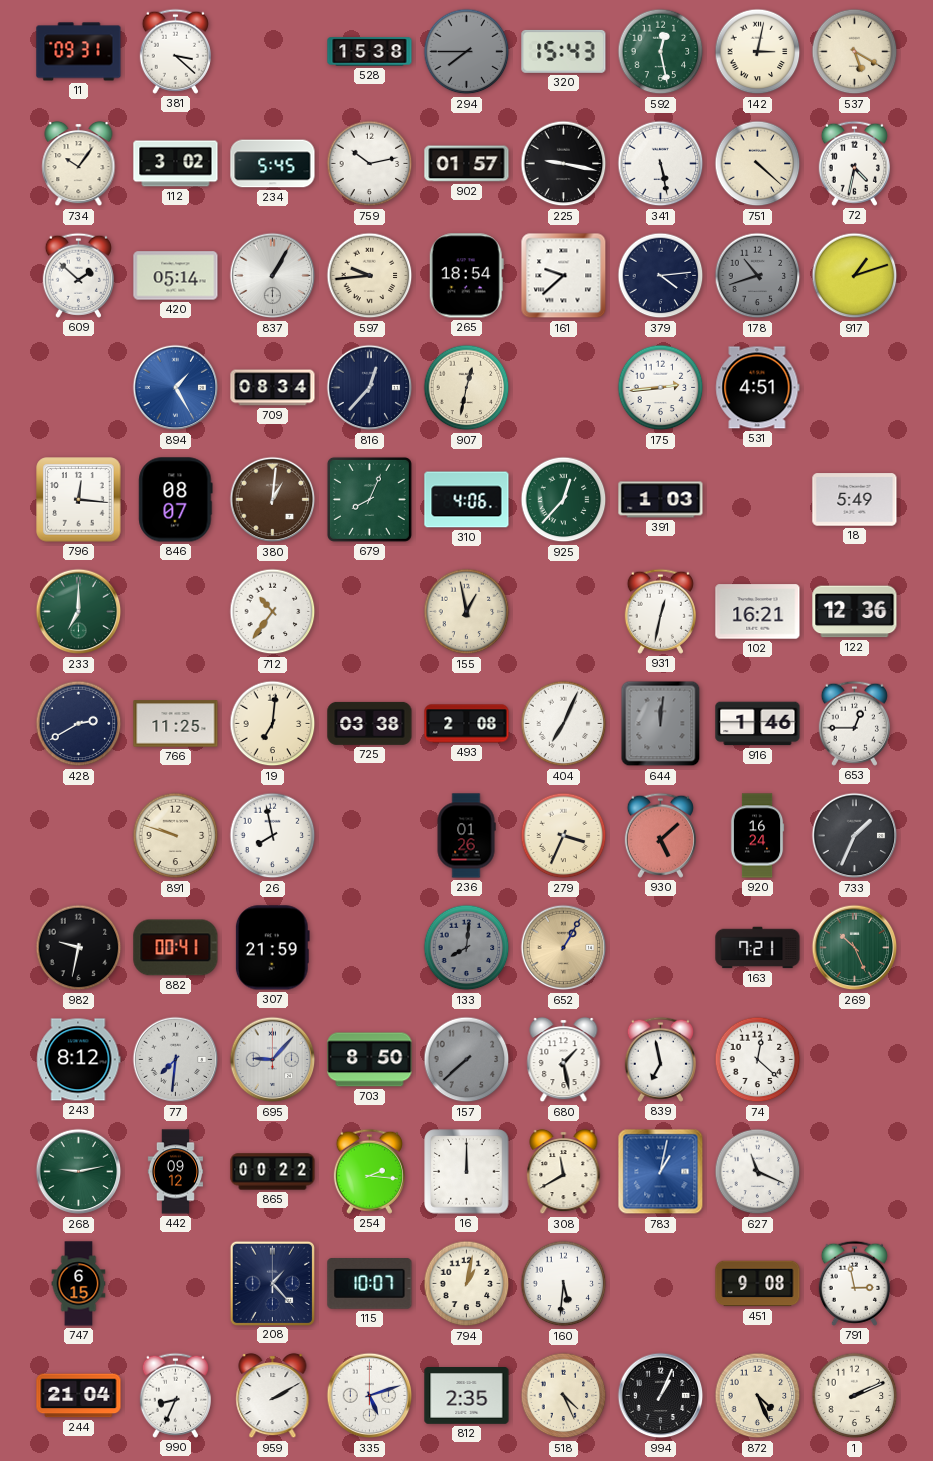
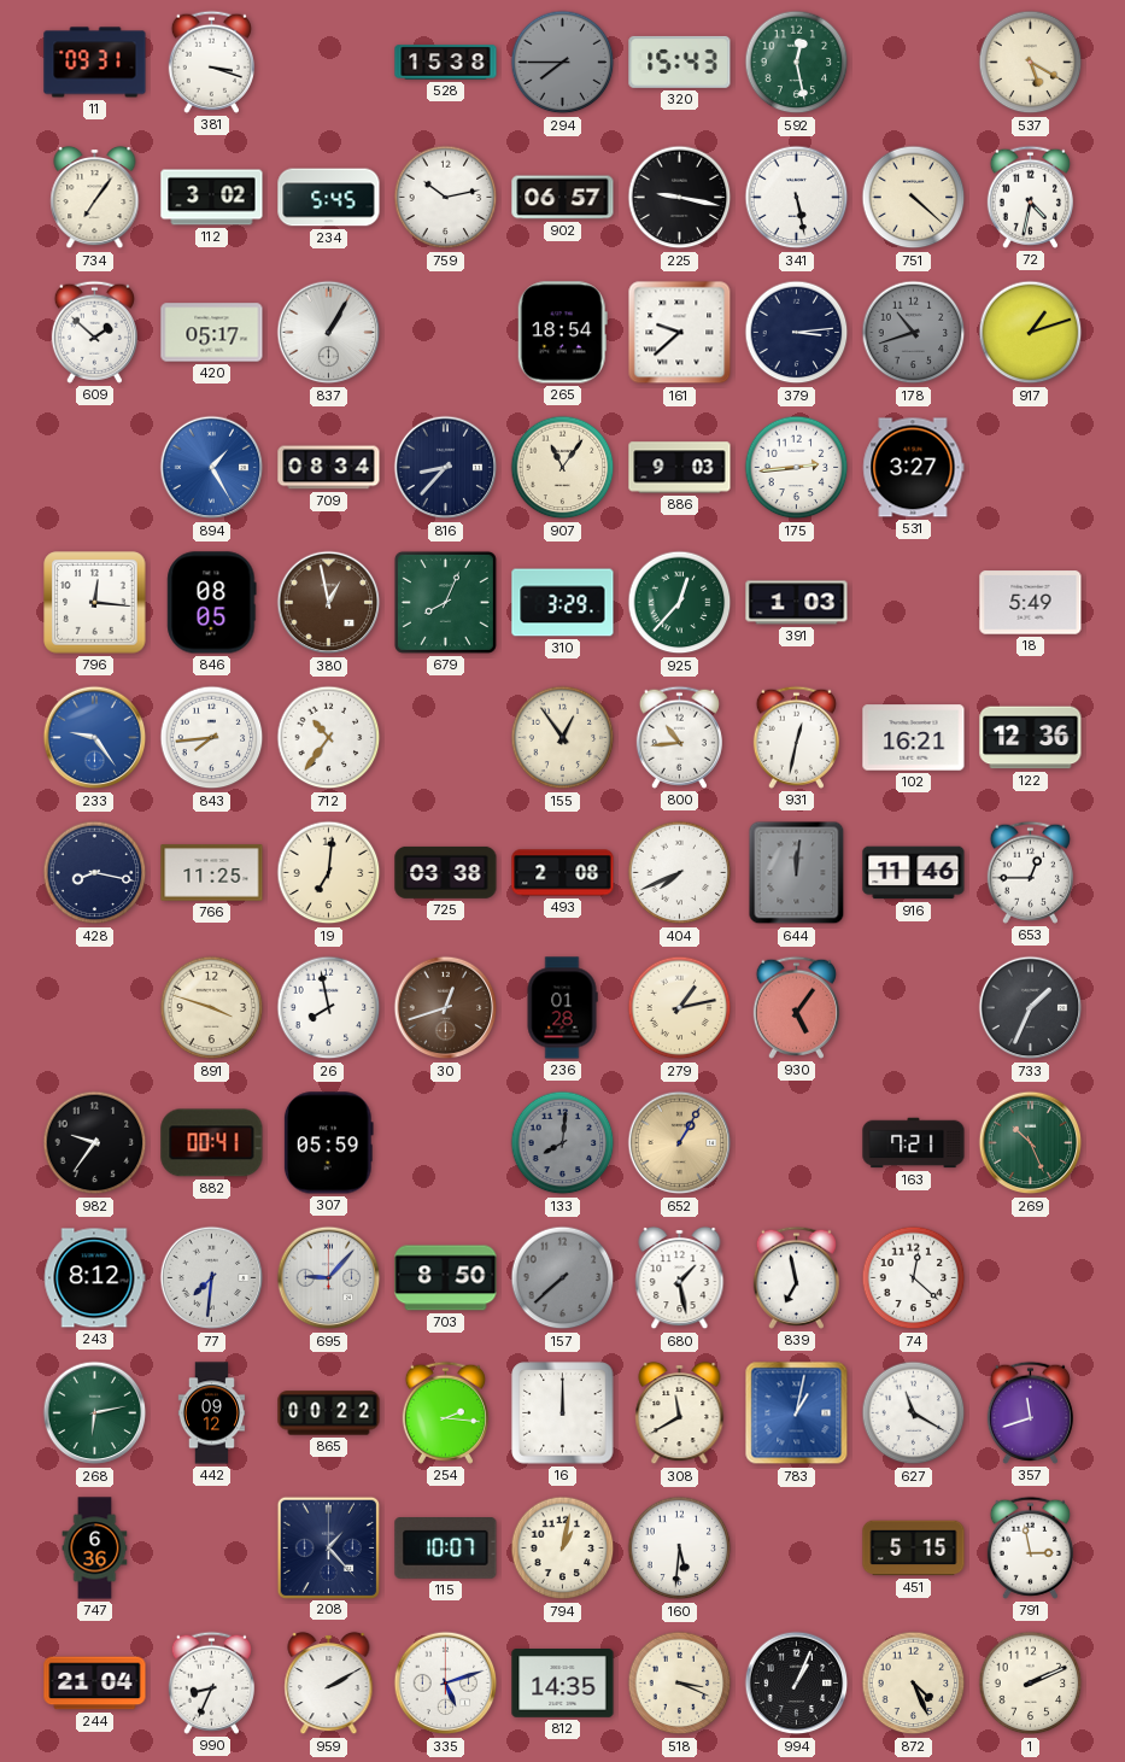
381: 3:22 -> 3:18 (211, 62)
142: 3:02 -> none (758, 52)
734: 10:06 -> 7:06 (95, 198)
902: 01:57 -> 06:57 (563, 198)
420: 05:14 -> 05:17 (212, 333)
597: 9:44 -> none (370, 276)
379: 4:14 -> 3:14 (797, 333)
816: 12:37 -> 8:37 (446, 468)
907: 12:32 -> 11:06 (563, 468)
886: none -> 9:03 (680, 468)
531: 4:51 -> 3:27 (914, 468)
846: 08:07 -> 08:05 (212, 603)
380: 1:01 -> 12:58 (329, 603)
310: 4:06 -> 3:29 (563, 603)
233: 7:00 -> 9:24 (95, 738)
233 dial: green -> blue (95, 738)
843: none -> 7:44 (212, 738)
155: 12:58 -> 12:54 (563, 738)
800: none -> 10:44 (679, 737)
428: 2:40 -> 8:17 (95, 873)
404: 7:04 -> 7:41 (680, 873)
916: 1:46 -> 11:46 (914, 873)
891: 9:48 -> 3:48 (212, 1008)
30: none -> 12:42 (446, 1008)
236: 01:26 -> 01:28 (562, 1008)
279: 3:34 -> 1:13 (680, 1008)
930: 5:08 -> 5:06 (796, 1007)
920: 16:24 -> none (757, 836)
982: 9:32 -> 9:36 (95, 1143)
307: 21:59 -> 05:59 (328, 1143)
268: 9:13 -> 6:13 (95, 1413)
627: 11:19 -> 11:20 (914, 1413)
357: none -> 11:42 (1030, 1412)
747: 6:15 -> 6:36 (95, 1549)
451: 9:08 -> 5:15 (914, 1549)
812: 2:35 -> 14:35 (563, 1684)
518: 4:26 -> 3:19 (680, 1684)
